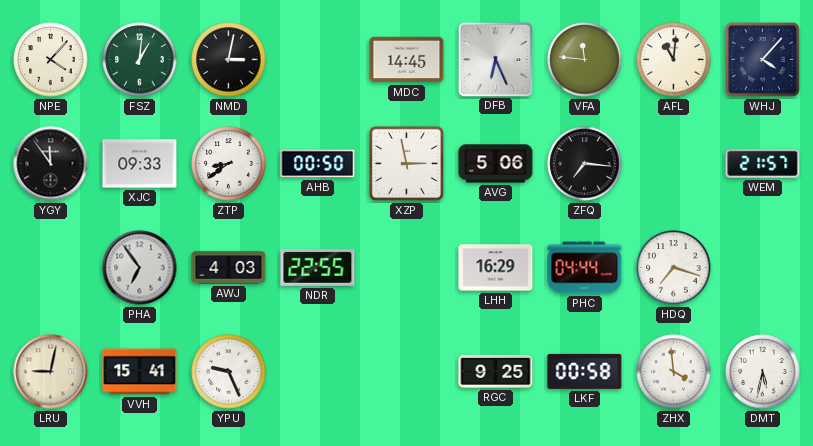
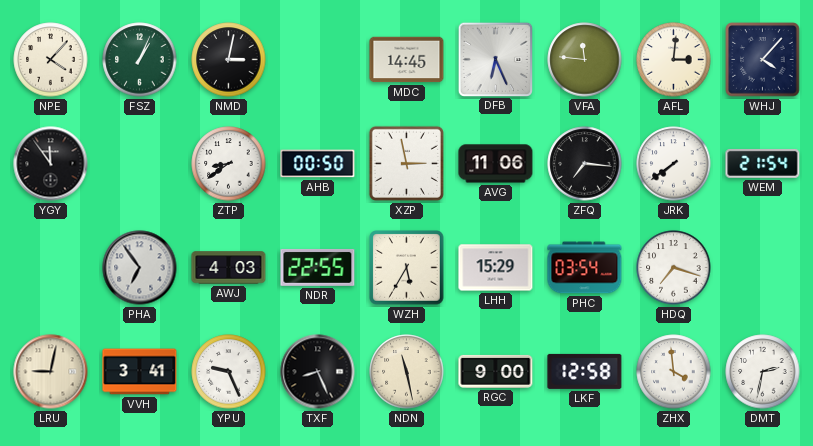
FSZ: 1:01 -> 1:04 (140, 60)
AFL: 11:01 -> 3:01 (674, 60)
XJC: 09:33 -> none (140, 164)
AVG: 5:06 -> 11:06 (496, 164)
JRK: none -> 7:39 (674, 164)
WEM: 21:57 -> 21:54 (763, 163)
WZH: none -> 5:35 (407, 268)
LHH: 16:29 -> 15:29 (496, 268)
PHC: 04:44 -> 03:54 (585, 268)
VVH: 15:41 -> 3:41 (140, 372)
TXF: none -> 8:26 (318, 372)
NDN: none -> 11:28 (407, 372)
RGC: 9:25 -> 9:00 (496, 371)
LKF: 00:58 -> 12:58 (585, 371)
DMT: 5:32 -> 2:32 (763, 372)
